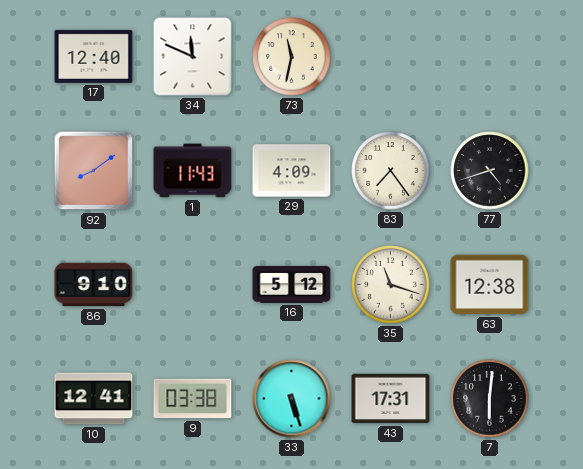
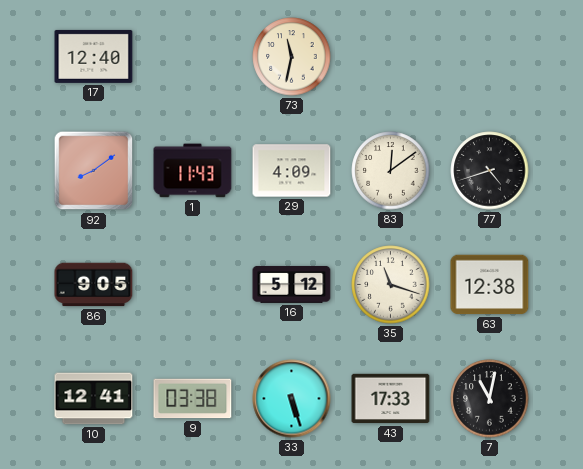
34: 11:49 -> none (193, 57)
83: 7:24 -> 12:09 (391, 171)
86: 9:10 -> 9:05 (94, 285)
43: 17:31 -> 17:33 (391, 399)
7: 6:01 -> 11:02 (490, 399)
